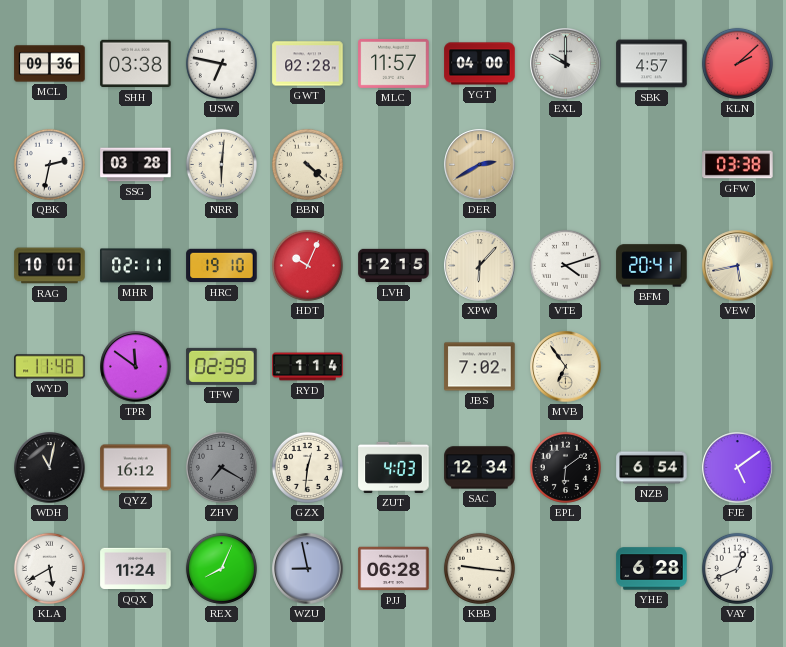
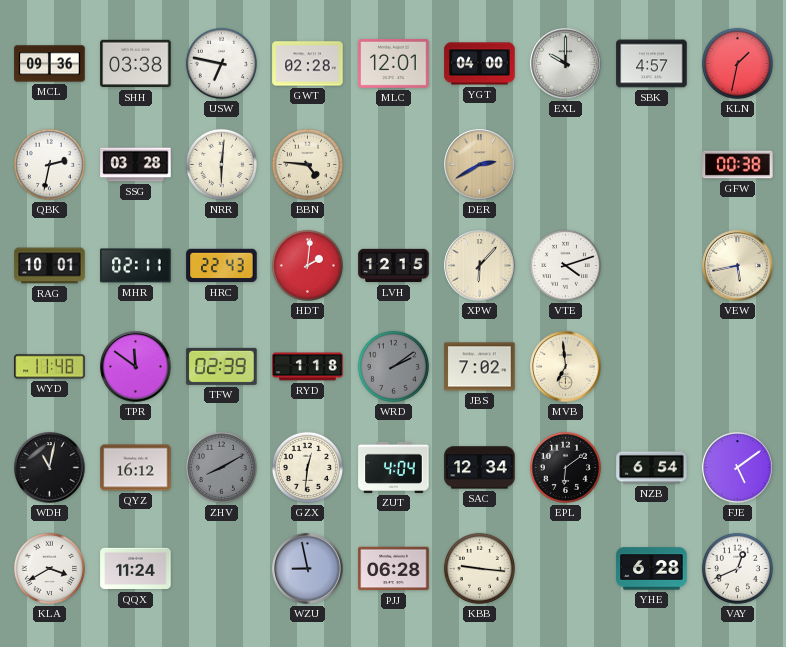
MLC: 11:57 -> 12:01 (394, 63)
KLN: 2:08 -> 1:32 (737, 63)
BBN: 4:22 -> 4:46 (307, 164)
GFW: 03:38 -> 00:38 (738, 165)
HRC: 19:10 -> 22:43 (222, 266)
HDT: 10:04 -> 2:01 (307, 265)
BFM: 20:41 -> none (652, 266)
RYD: 1:14 -> 1:18 (308, 367)
WRD: none -> 2:09 (393, 366)
MVB: 6:54 -> 6:59 (566, 367)
ZHV: 7:20 -> 8:10 (221, 467)
ZUT: 4:03 -> 4:04 (394, 467)
KLA: 5:40 -> 3:40 (49, 568)
REX: 8:04 -> none (221, 568)
